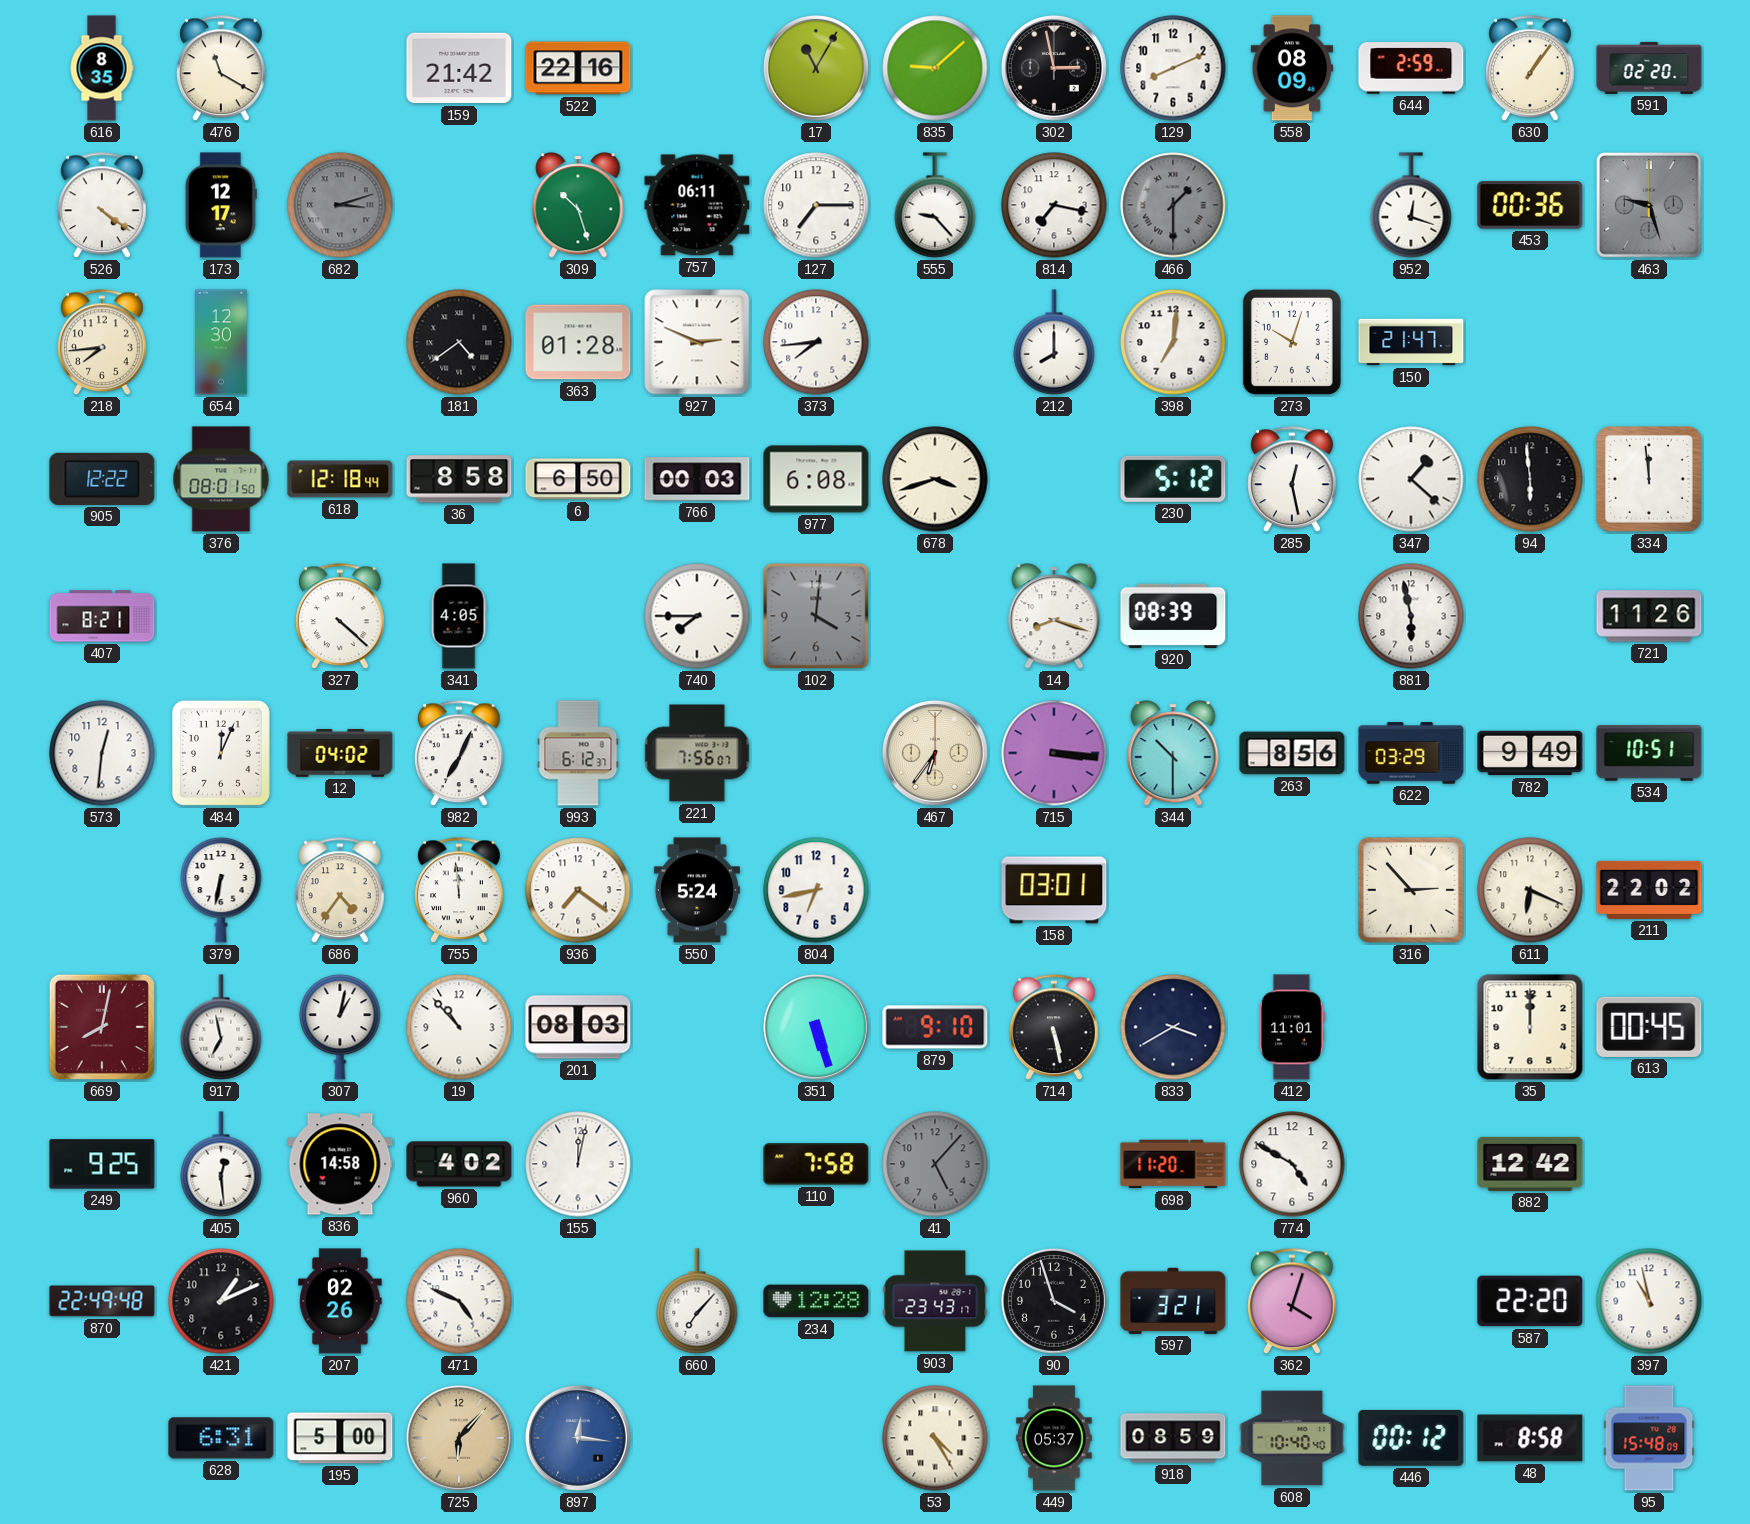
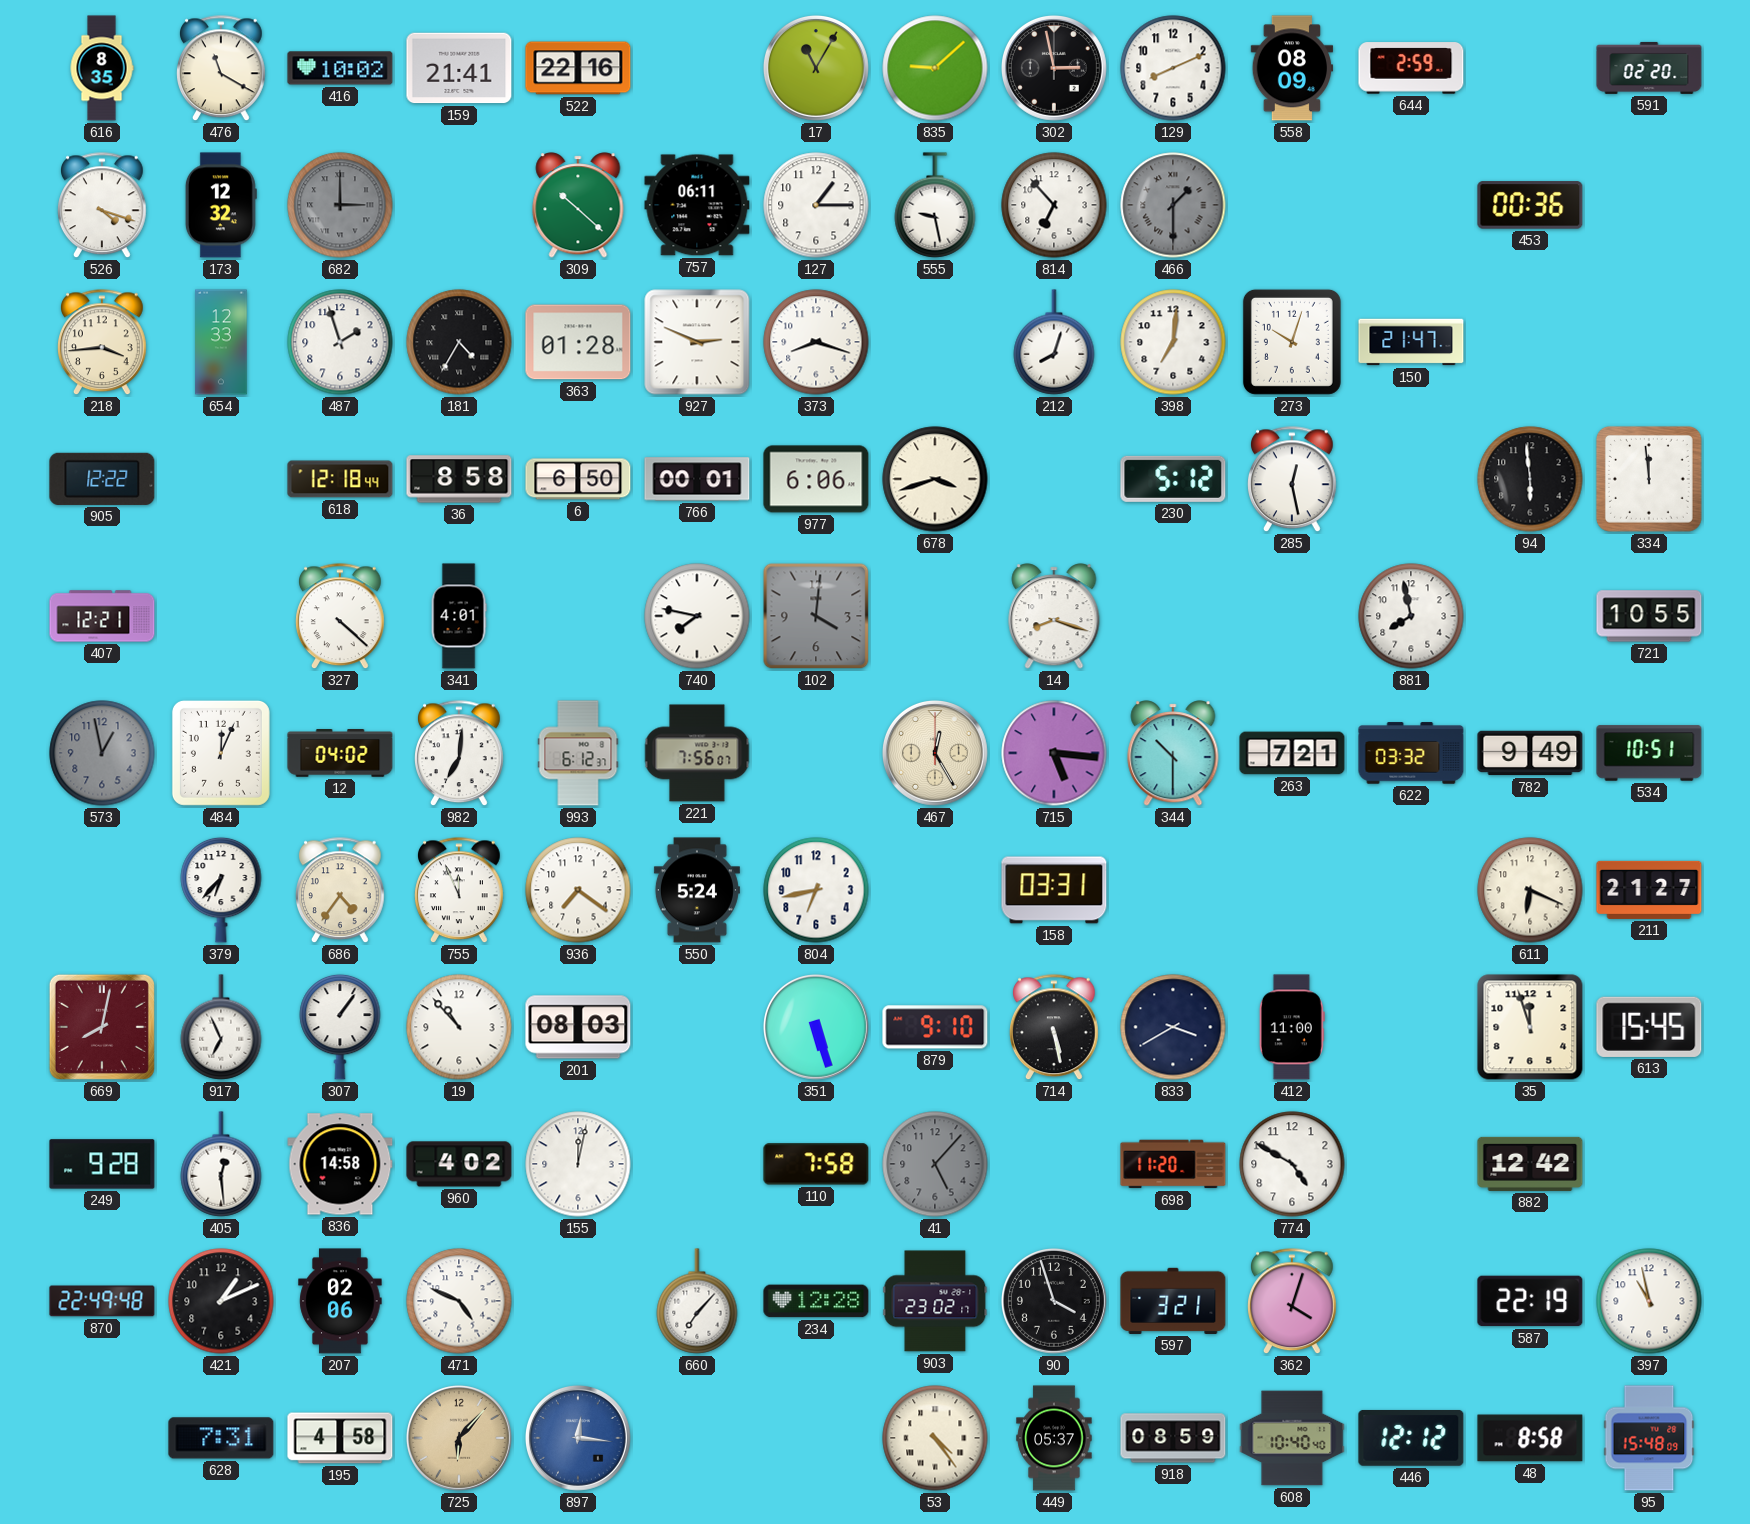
416: none -> 10:02 (340, 68)
159: 21:42 -> 21:41 (459, 68)
630: 1:06 -> none (1531, 69)
526: 4:21 -> 4:18 (103, 206)
173: 12:17 -> 12:32 (221, 205)
682: 3:12 -> 3:00 (340, 205)
309: 10:27 -> 10:22 (578, 205)
127: 7:15 -> 1:15 (816, 205)
555: 9:23 -> 9:28 (935, 205)
814: 7:17 -> 6:53 (1054, 205)
952: 12:18 -> none (1411, 205)
463: 9:27 -> none (1650, 206)
218: 7:44 -> 3:44 (103, 343)
654: 12:30 -> 12:33 (221, 342)
487: none -> 1:57 (340, 342)
181: 4:39 -> 4:35 (459, 342)
373: 7:44 -> 8:18 (816, 342)
212: 8:00 -> 8:03 (1054, 342)
376: 08:01 -> none (221, 479)
766: 00:03 -> 00:01 (697, 479)
977: 6:08 -> 6:06 (816, 479)
347: 1:22 -> none (1411, 479)
407: 8:21 -> 12:21 (102, 616)
341: 4:05 -> 4:01 (459, 616)
740: 7:45 -> 7:47 (697, 616)
920: 08:39 -> none (1173, 616)
881: 5:58 -> 7:58 (1411, 616)
721: 11:26 -> 10:55 (1649, 616)
573: 12:31 -> 12:58 (102, 753)
573 dial: white -> grey (102, 753)
982: 7:04 -> 7:01 (460, 754)
467: 6:36 -> 12:25 (935, 753)
715: 3:16 -> 5:16 (1054, 753)
263: 8:56 -> 7:21 (1292, 753)
622: 03:29 -> 03:32 (1411, 753)
379: 6:32 -> 6:37 (221, 890)
755: 11:59 -> 11:56 (460, 891)
158: 03:01 -> 03:31 (1054, 890)
316: 2:53 -> none (1411, 890)
211: 22:02 -> 21:27 (1649, 890)
917: 6:58 -> 6:56 (221, 1027)
307: 1:02 -> 1:06 (340, 1027)
412: 11:01 -> 11:00 (1292, 1027)
35: 12:00 -> 11:57 (1530, 1027)
613: 00:45 -> 15:45 (1649, 1027)
249: 9:25 -> 9:28 (102, 1164)
207: 02:26 -> 02:06 (340, 1301)
903: 23:43 -> 23:02 (935, 1301)
587: 22:20 -> 22:19 (1530, 1301)
628: 6:31 -> 7:31 (221, 1438)
195: 5:00 -> 4:58 (340, 1438)
53: 4:25 -> 4:24 (935, 1438)
446: 00:12 -> 12:12 (1411, 1438)
